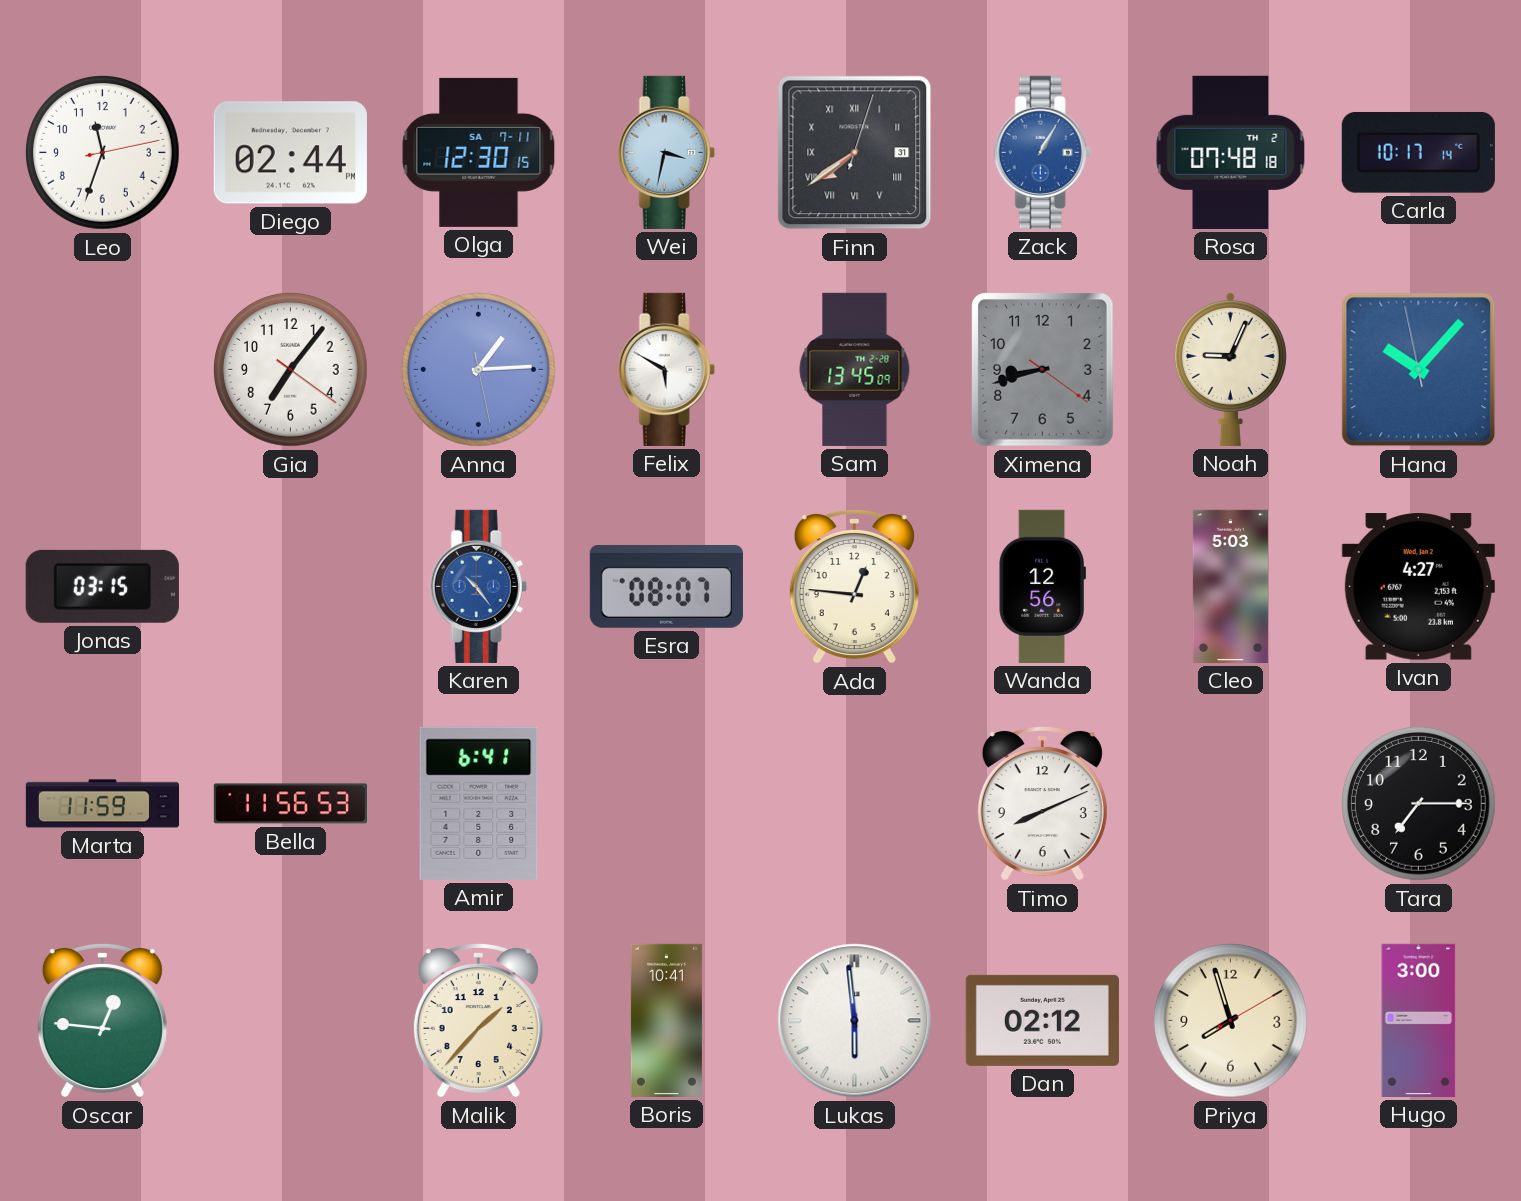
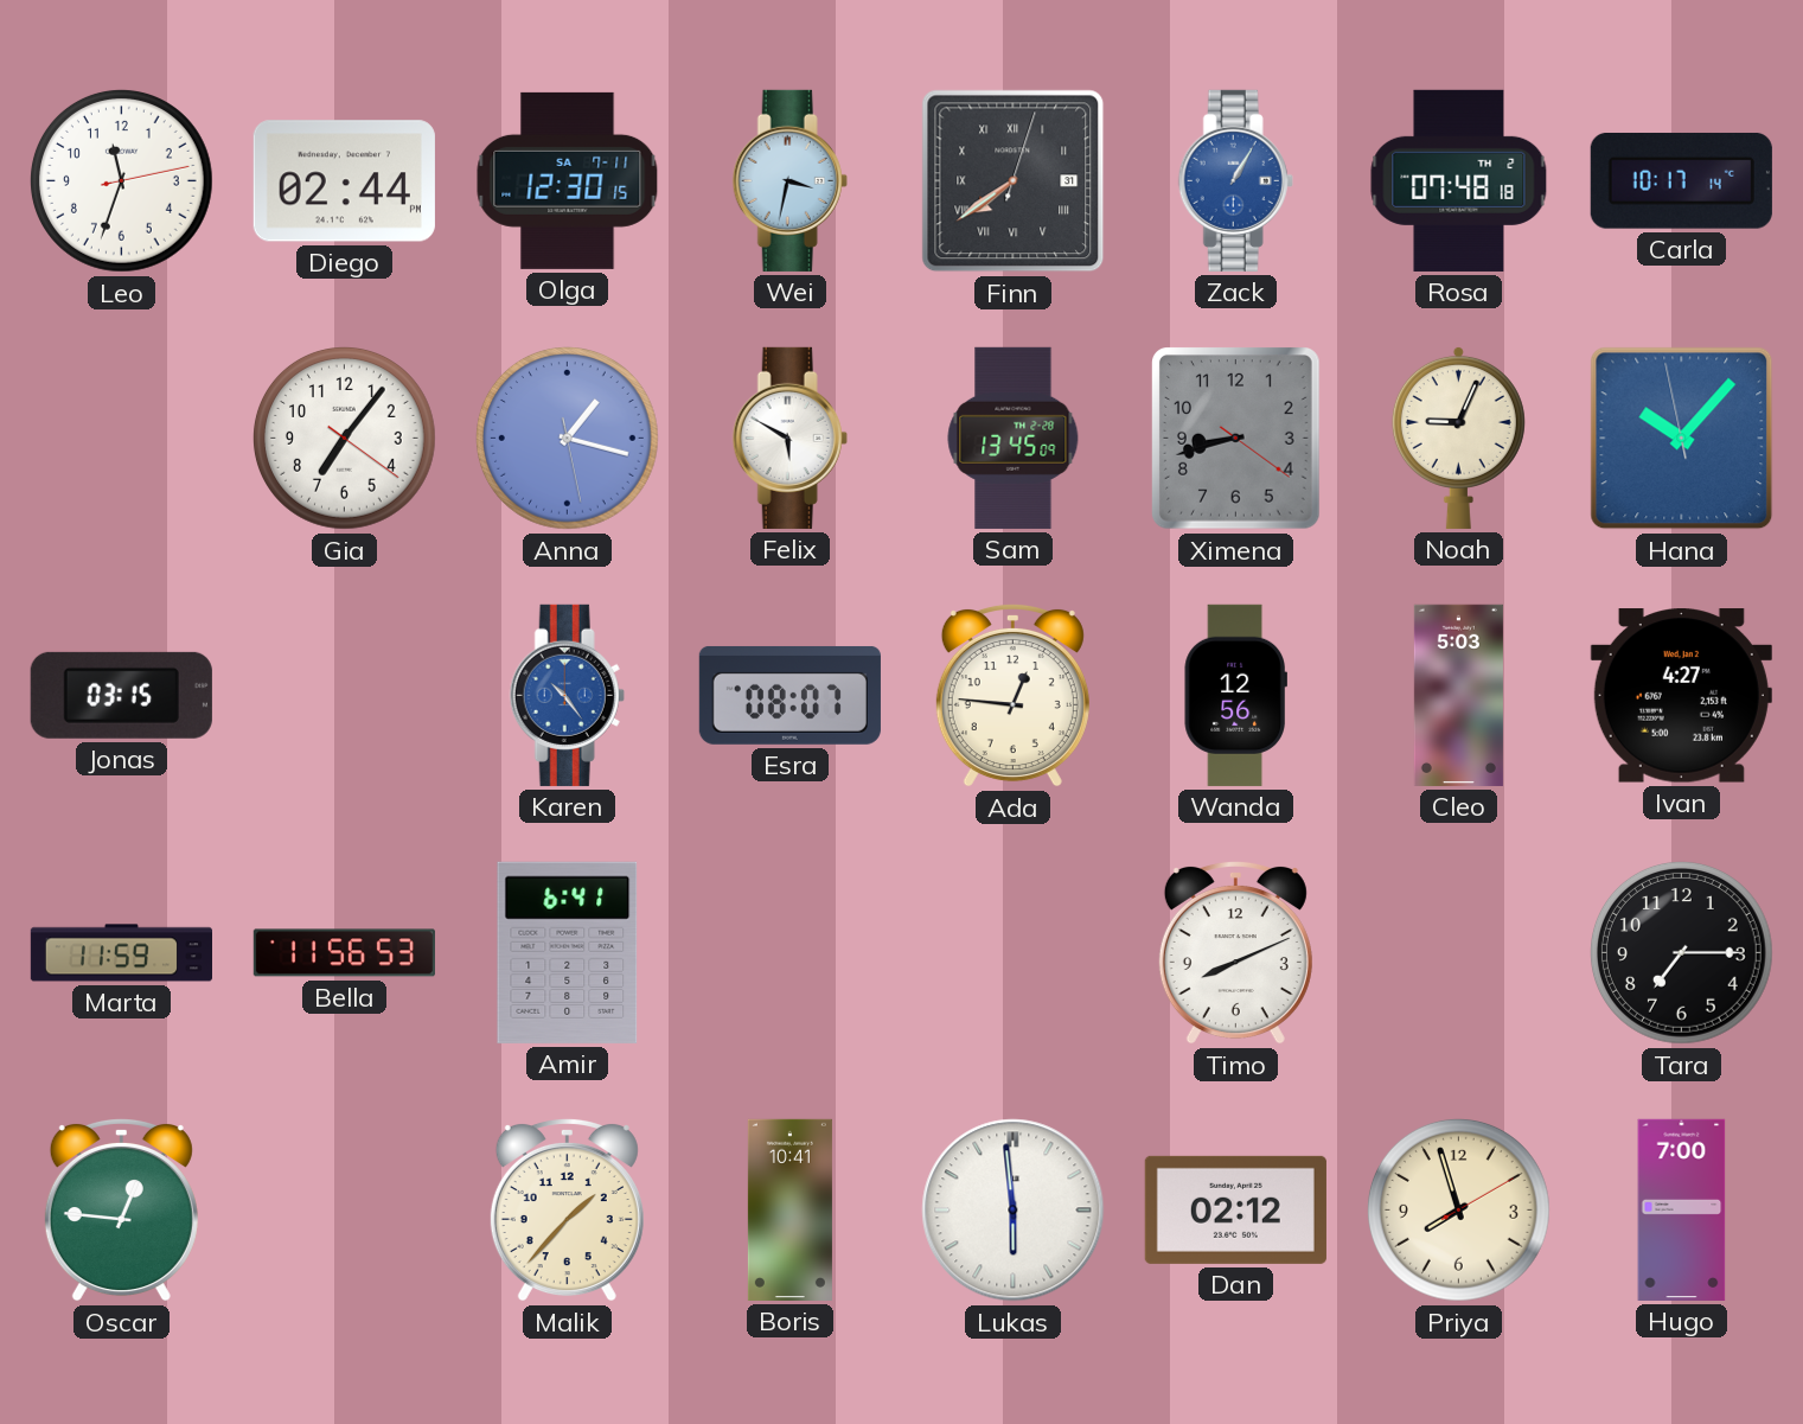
Anna: 1:14 -> 1:17 (568, 439)
Hugo: 3:00 -> 7:00 (1682, 1209)
